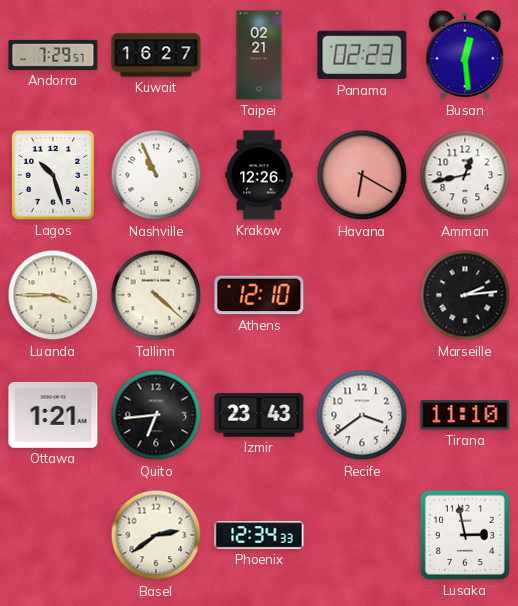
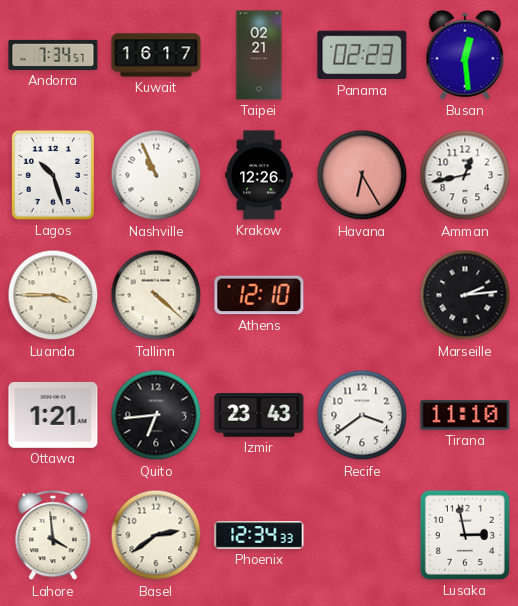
Andorra: 7:29 -> 7:34 (53, 55)
Kuwait: 16:27 -> 16:17 (156, 55)
Havana: 6:20 -> 6:25 (362, 175)
Lahore: none -> 3:59 (53, 536)
